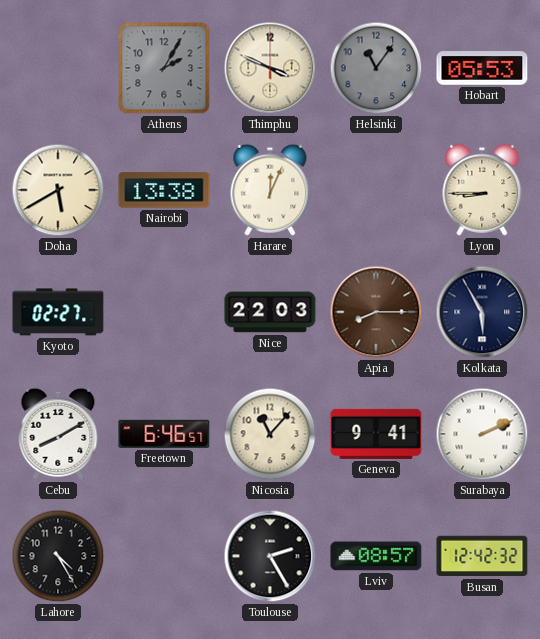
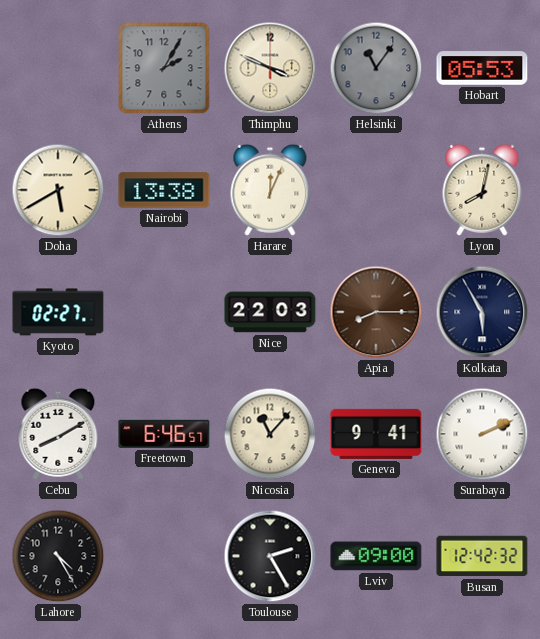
Lyon: 8:45 -> 8:02 (482, 190)
Lviv: 08:57 -> 09:00 (376, 556)
